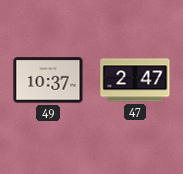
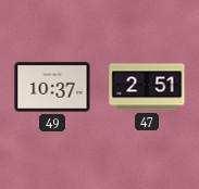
47: 2:47 -> 2:51 (147, 87)
